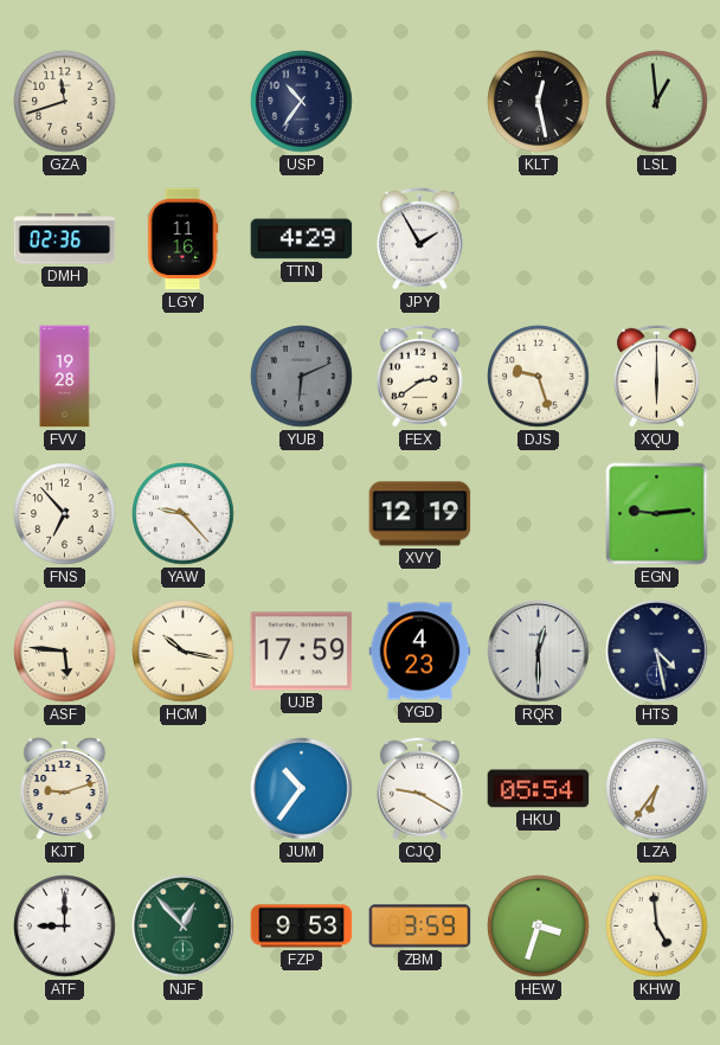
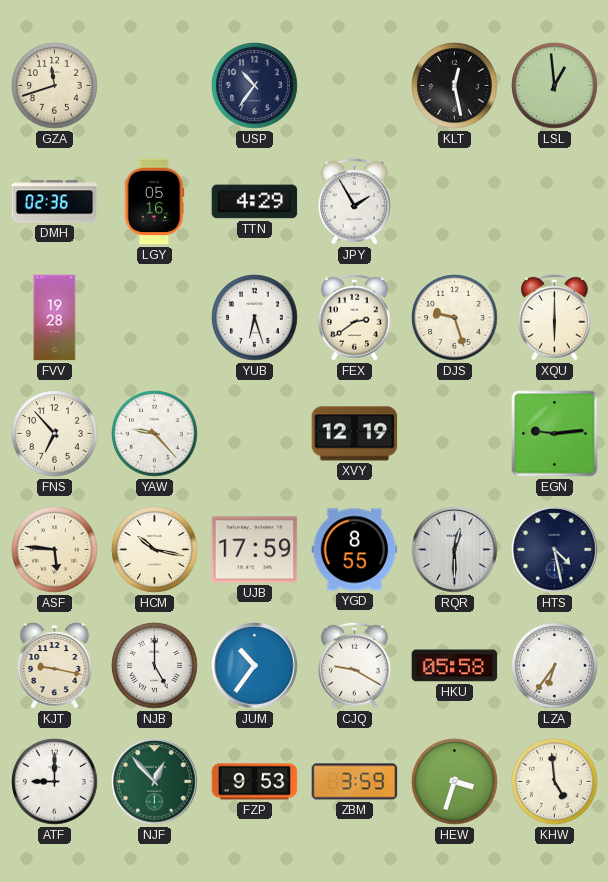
LGY: 11:16 -> 05:16 (154, 202)
YUB: 6:11 -> 6:27 (255, 318)
YUB dial: grey -> white (255, 318)
YGD: 4:23 -> 8:55 (355, 550)
KJT: 9:12 -> 9:17 (55, 666)
NJB: none -> 5:00 (155, 666)
HKU: 05:54 -> 05:58 (455, 666)
